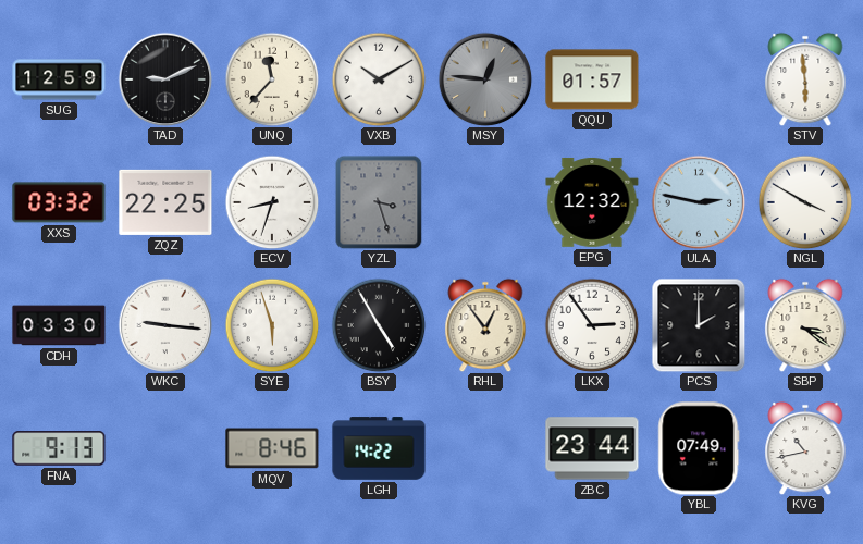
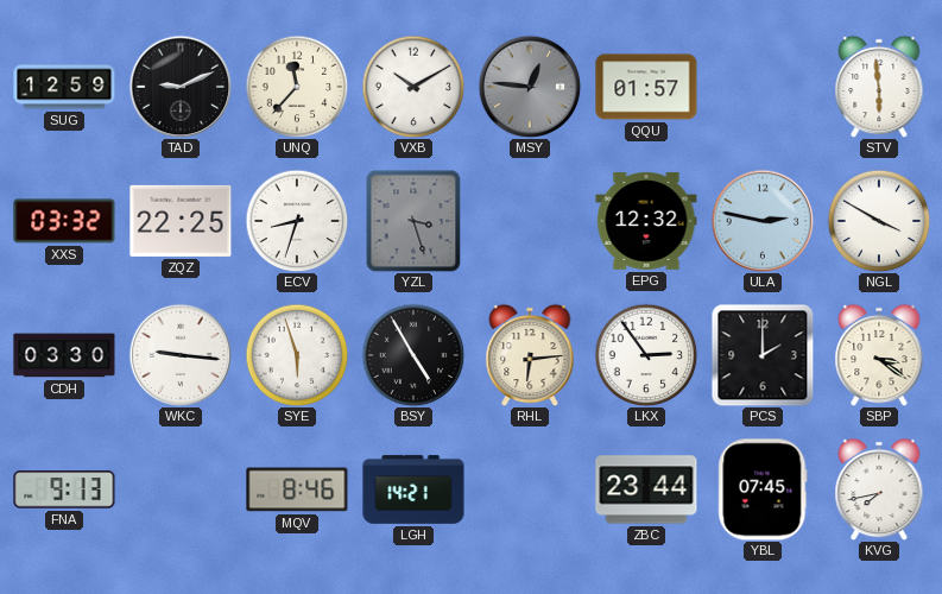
RHL: 12:54 -> 6:14 (530, 355)
LGH: 14:22 -> 14:21 (413, 489)
YBL: 07:49 -> 07:45 (763, 489)
KVG: 10:43 -> 7:43 (879, 489)
